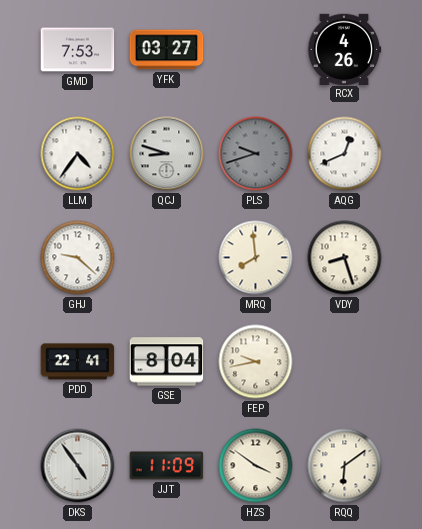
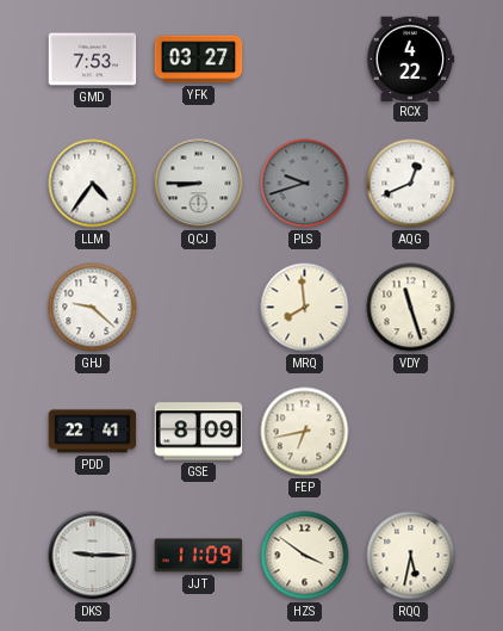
RCX: 4:26 -> 4:22 (410, 58)
QCJ: 8:48 -> 8:45 (199, 184)
VDY: 8:27 -> 11:27 (411, 308)
GSE: 8:04 -> 8:09 (199, 432)
FEP: 9:43 -> 6:43 (305, 432)
DKS: 4:54 -> 9:15 (93, 556)
RQQ: 6:09 -> 5:32 (411, 556)
